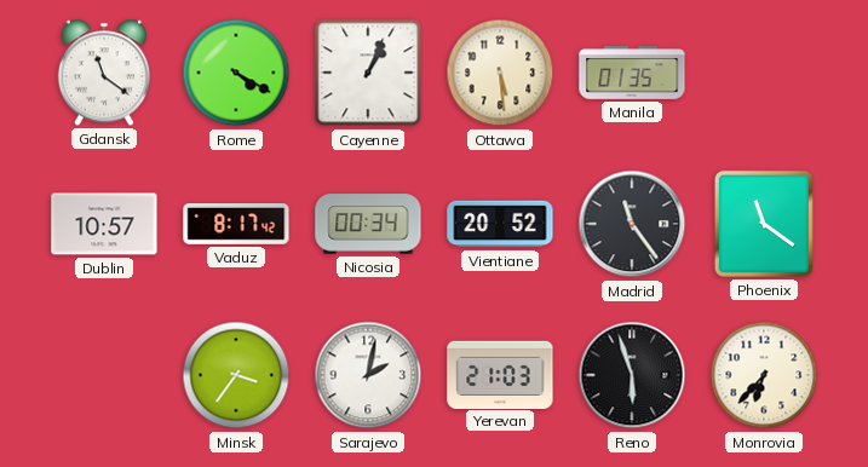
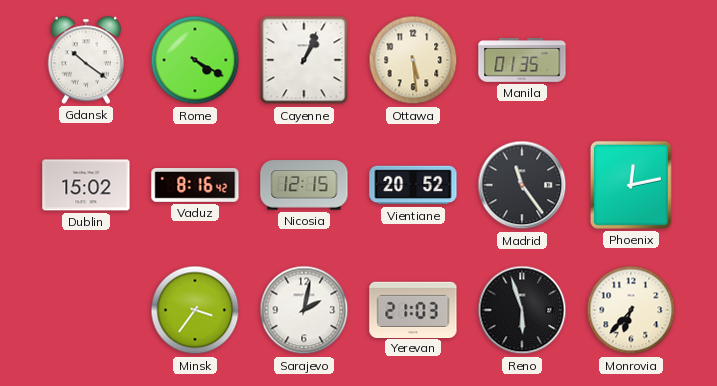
Gdansk: 11:21 -> 10:21 (85, 60)
Dublin: 10:57 -> 15:02 (86, 185)
Vaduz: 8:17 -> 8:16 (195, 186)
Nicosia: 00:34 -> 12:15 (304, 185)
Phoenix: 11:21 -> 12:13 (631, 185)
